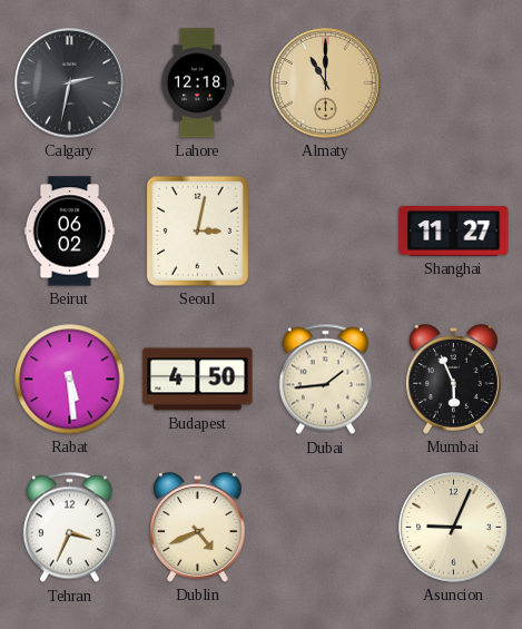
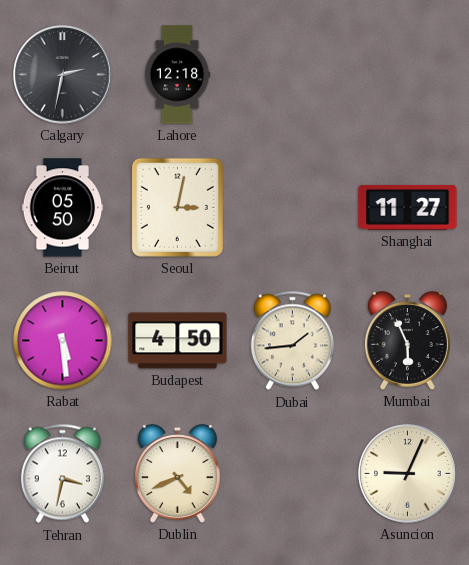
Almaty: 11:00 -> none (326, 83)
Beirut: 06:02 -> 05:50 (63, 208)
Tehran: 3:34 -> 3:32 (62, 474)
